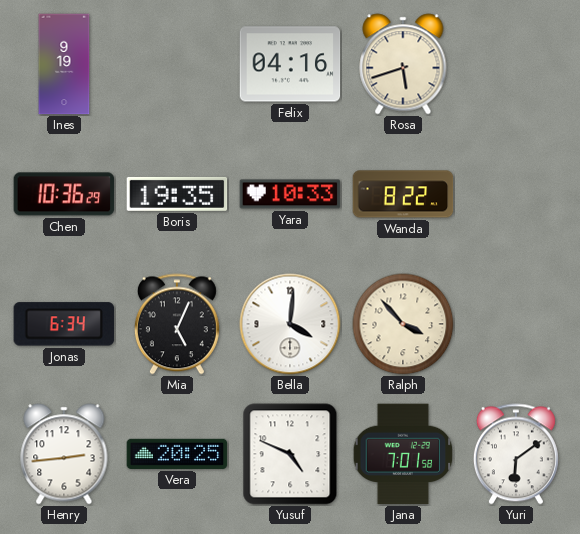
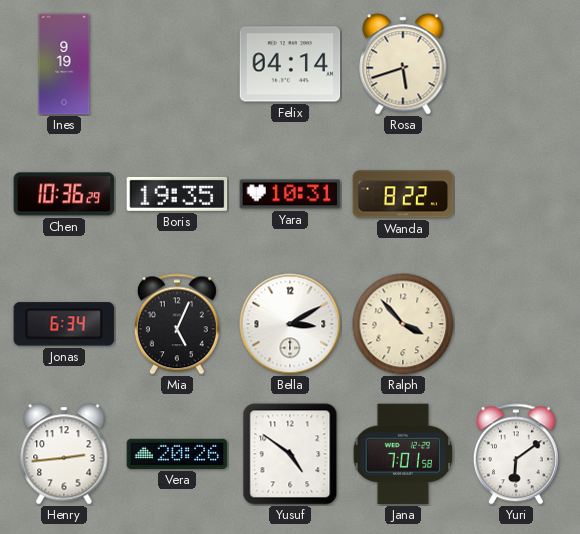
Felix: 04:16 -> 04:14 (290, 64)
Yara: 10:33 -> 10:31 (290, 194)
Bella: 4:01 -> 3:10 (290, 324)
Vera: 20:25 -> 20:26 (177, 454)
Yusuf: 4:49 -> 4:51 (290, 454)
